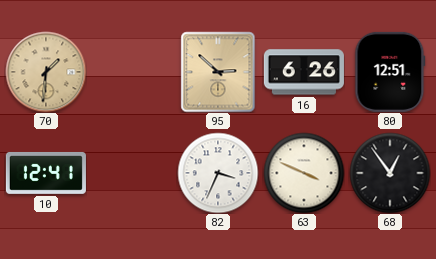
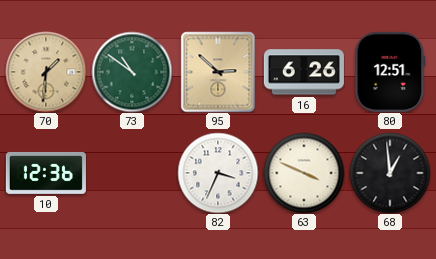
73: none -> 10:51 (132, 72)
10: 12:41 -> 12:36 (46, 173)
68: 12:54 -> 12:59 (390, 173)
